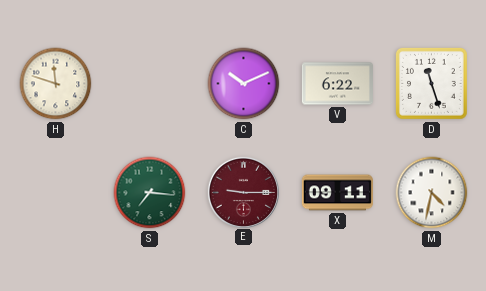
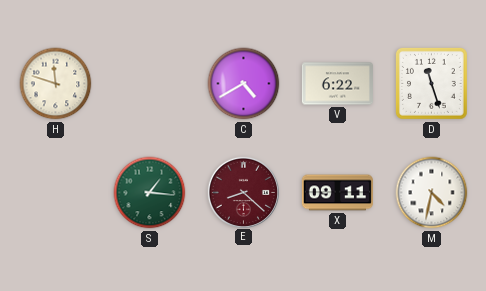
C: 10:11 -> 4:40 (244, 84)
S: 7:16 -> 1:16 (150, 193)
E: 9:15 -> 8:22 (243, 192)
